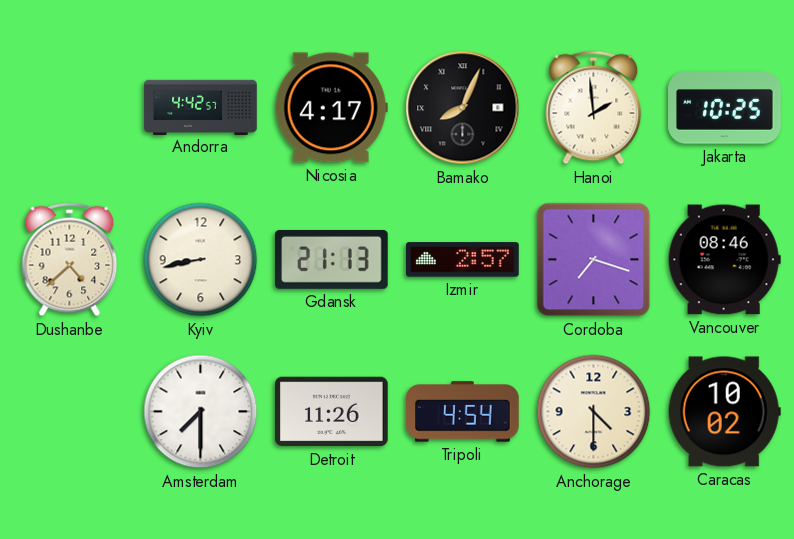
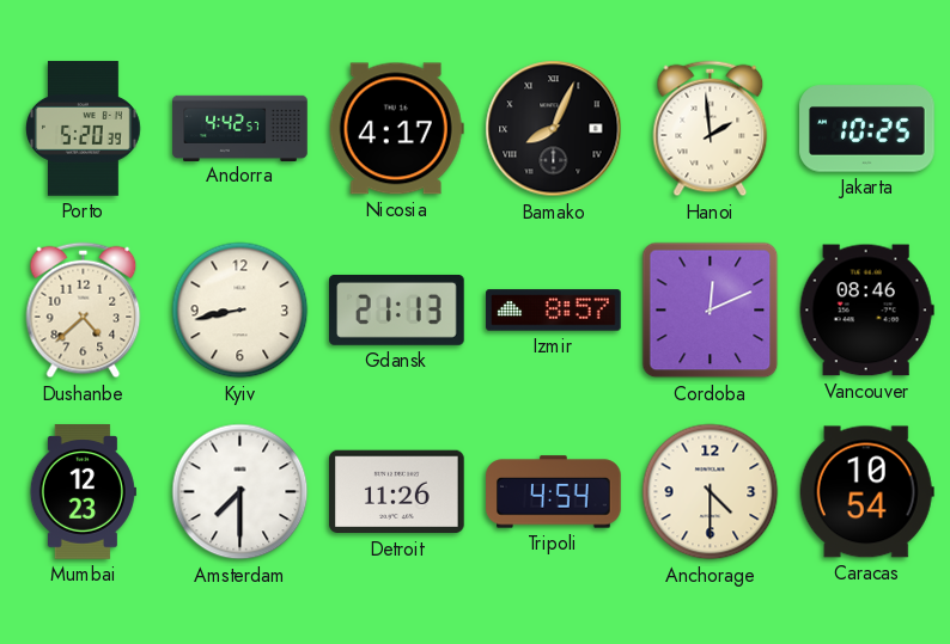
Porto: none -> 5:20 (84, 129)
Izmir: 2:57 -> 8:57 (554, 311)
Cordoba: 7:18 -> 12:11 (711, 311)
Mumbai: none -> 12:23 (83, 492)
Caracas: 10:02 -> 10:54 (866, 492)
